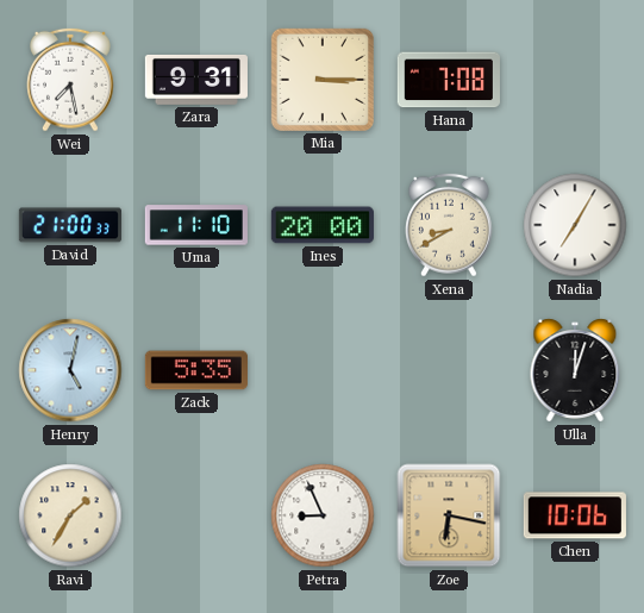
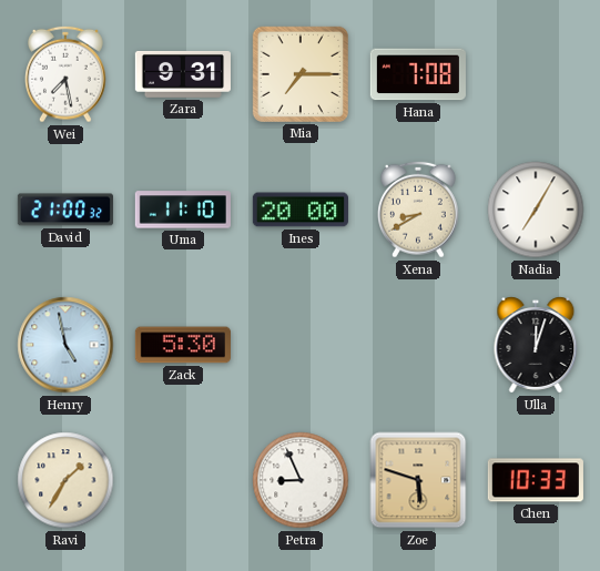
Mia: 3:15 -> 7:15 (301, 74)
David: 21:00:33 -> 21:00:32 (65, 210)
Henry: 5:02 -> 4:58 (65, 345)
Zack: 5:35 -> 5:30 (183, 345)
Zoe: 6:17 -> 5:48 (418, 480)
Chen: 10:06 -> 10:33 (536, 480)
